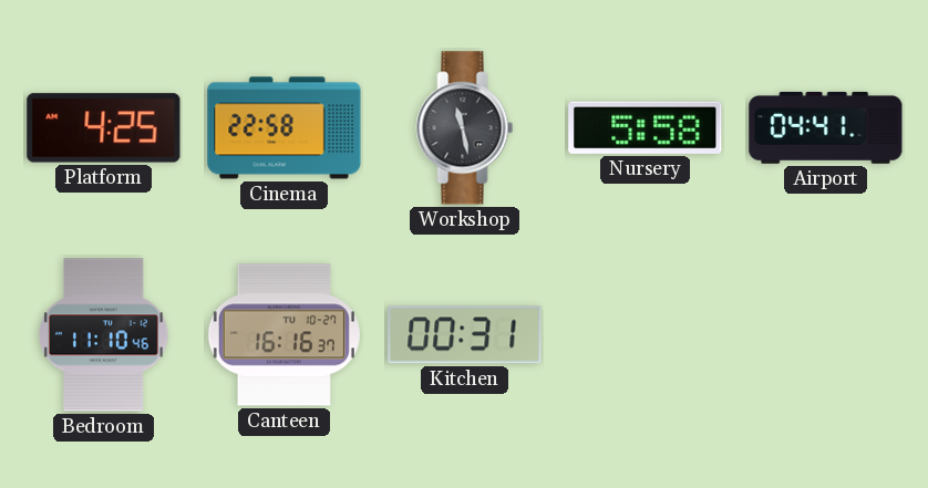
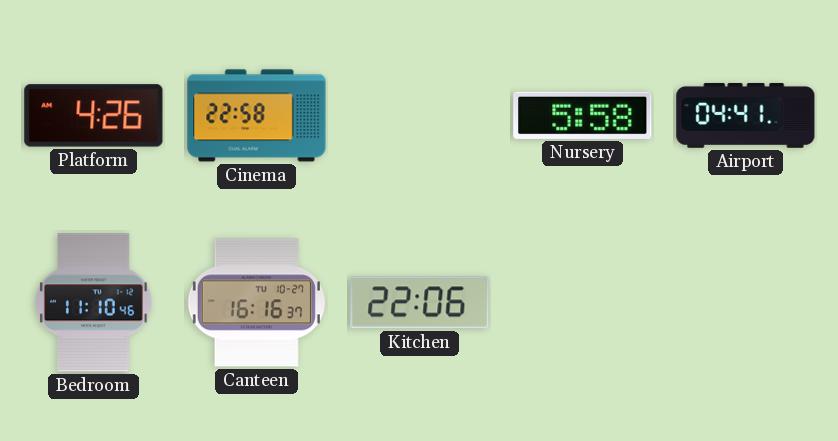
Platform: 4:25 -> 4:26 (94, 116)
Workshop: 11:28 -> none (465, 128)
Kitchen: 00:31 -> 22:06 (420, 303)
